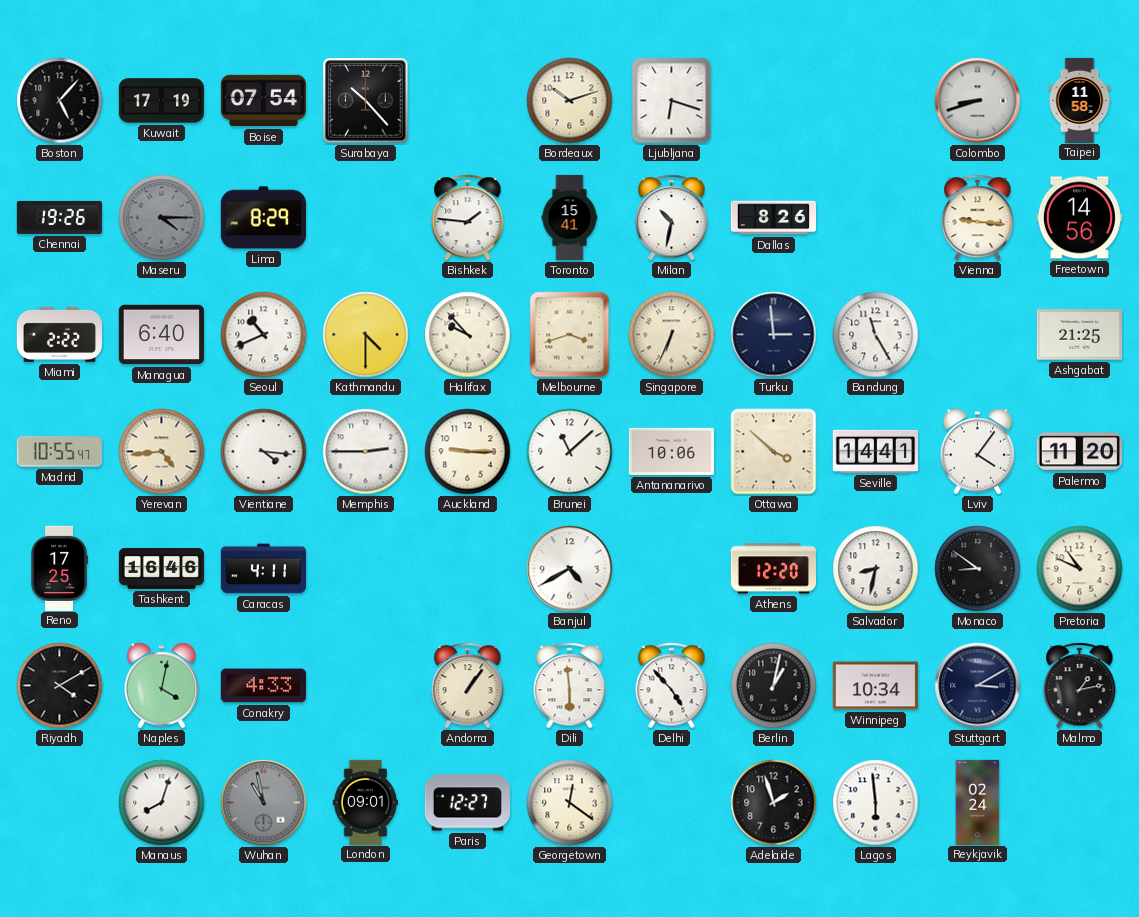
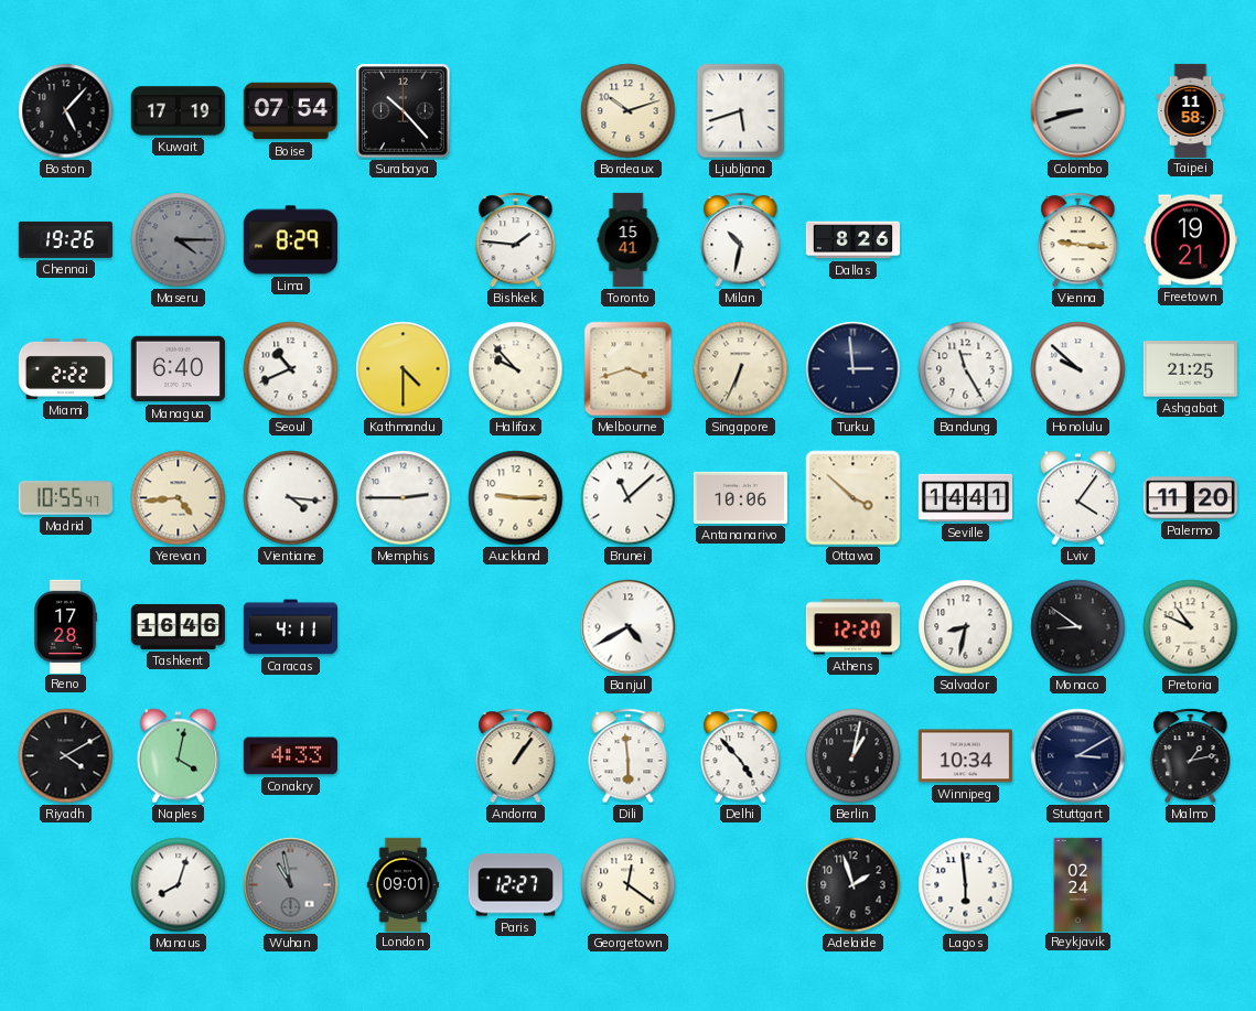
Ljubljana: 6:18 -> 5:42 (741, 111)
Freetown: 14:56 -> 19:21 (1190, 240)
Honolulu: none -> 9:52 (1078, 369)
Reno: 17:25 -> 17:28 (65, 626)
